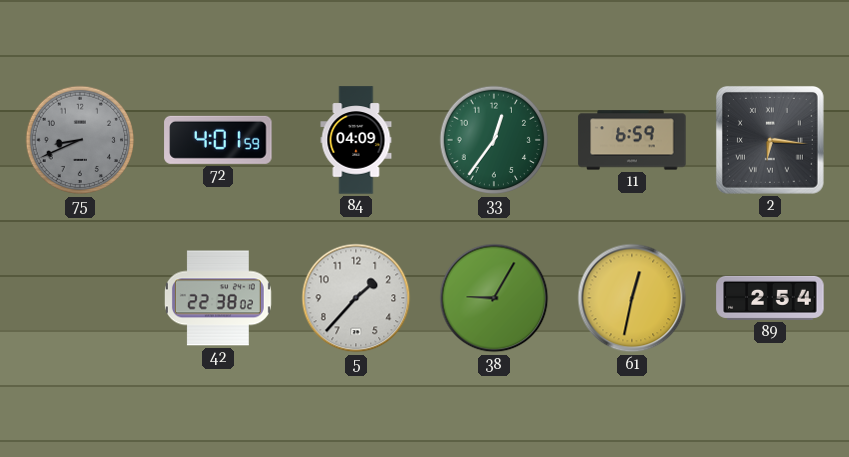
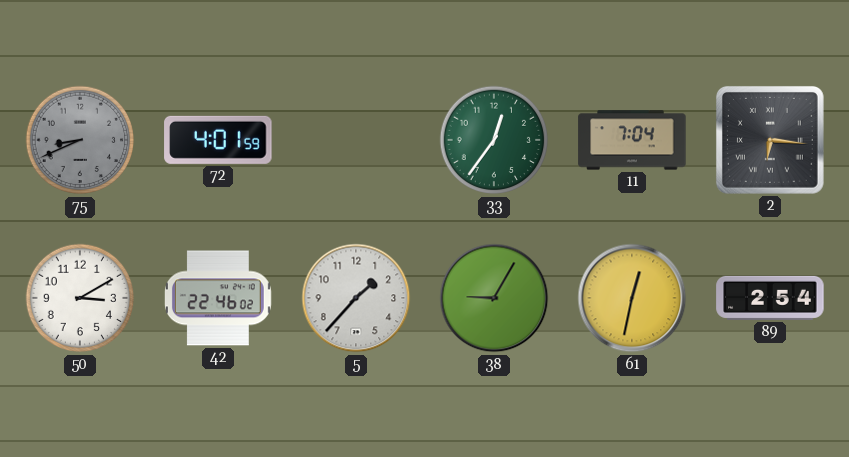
84: 04:09 -> none (356, 140)
11: 6:59 -> 7:04 (632, 140)
50: none -> 3:10 (80, 298)
42: 22:38 -> 22:46 (218, 298)
